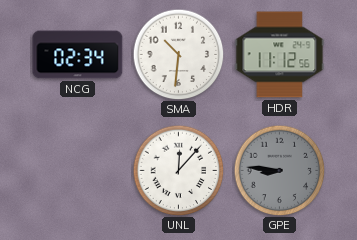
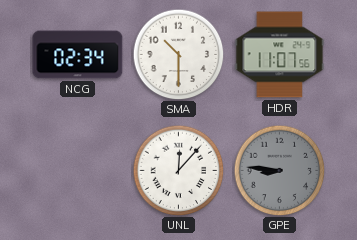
SMA: 10:31 -> 10:30 (178, 54)
HDR: 11:12 -> 11:07 (280, 55)
